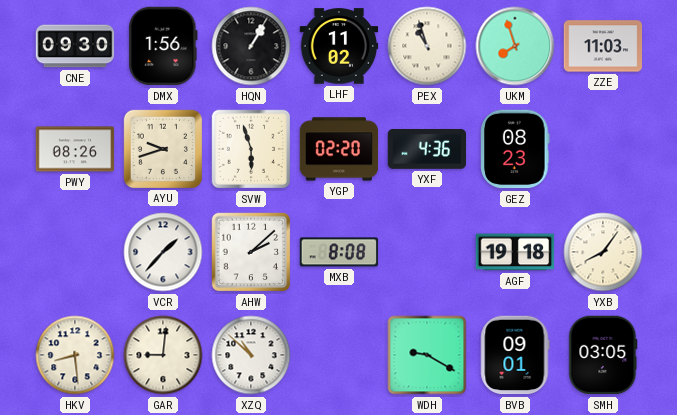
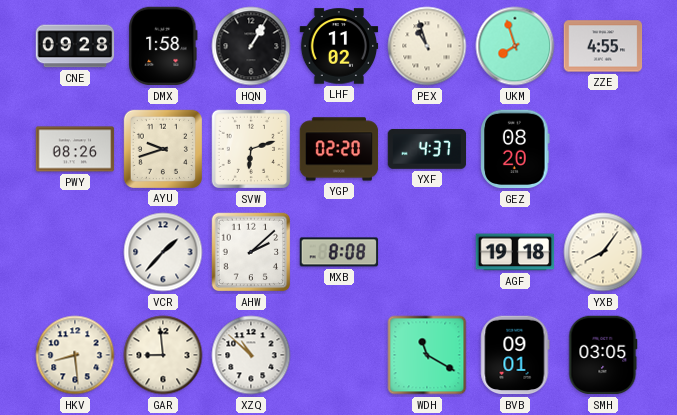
CNE: 09:30 -> 09:28 (75, 46)
DMX: 1:56 -> 1:58 (163, 46)
ZZE: 11:03 -> 4:55 (603, 46)
SVW: 5:57 -> 6:12 (251, 149)
YXF: 4:36 -> 4:37 (427, 149)
GEZ: 08:23 -> 08:20 (515, 149)
GAR: 9:01 -> 8:59 (163, 355)
WDH: 9:20 -> 11:20 (427, 355)
